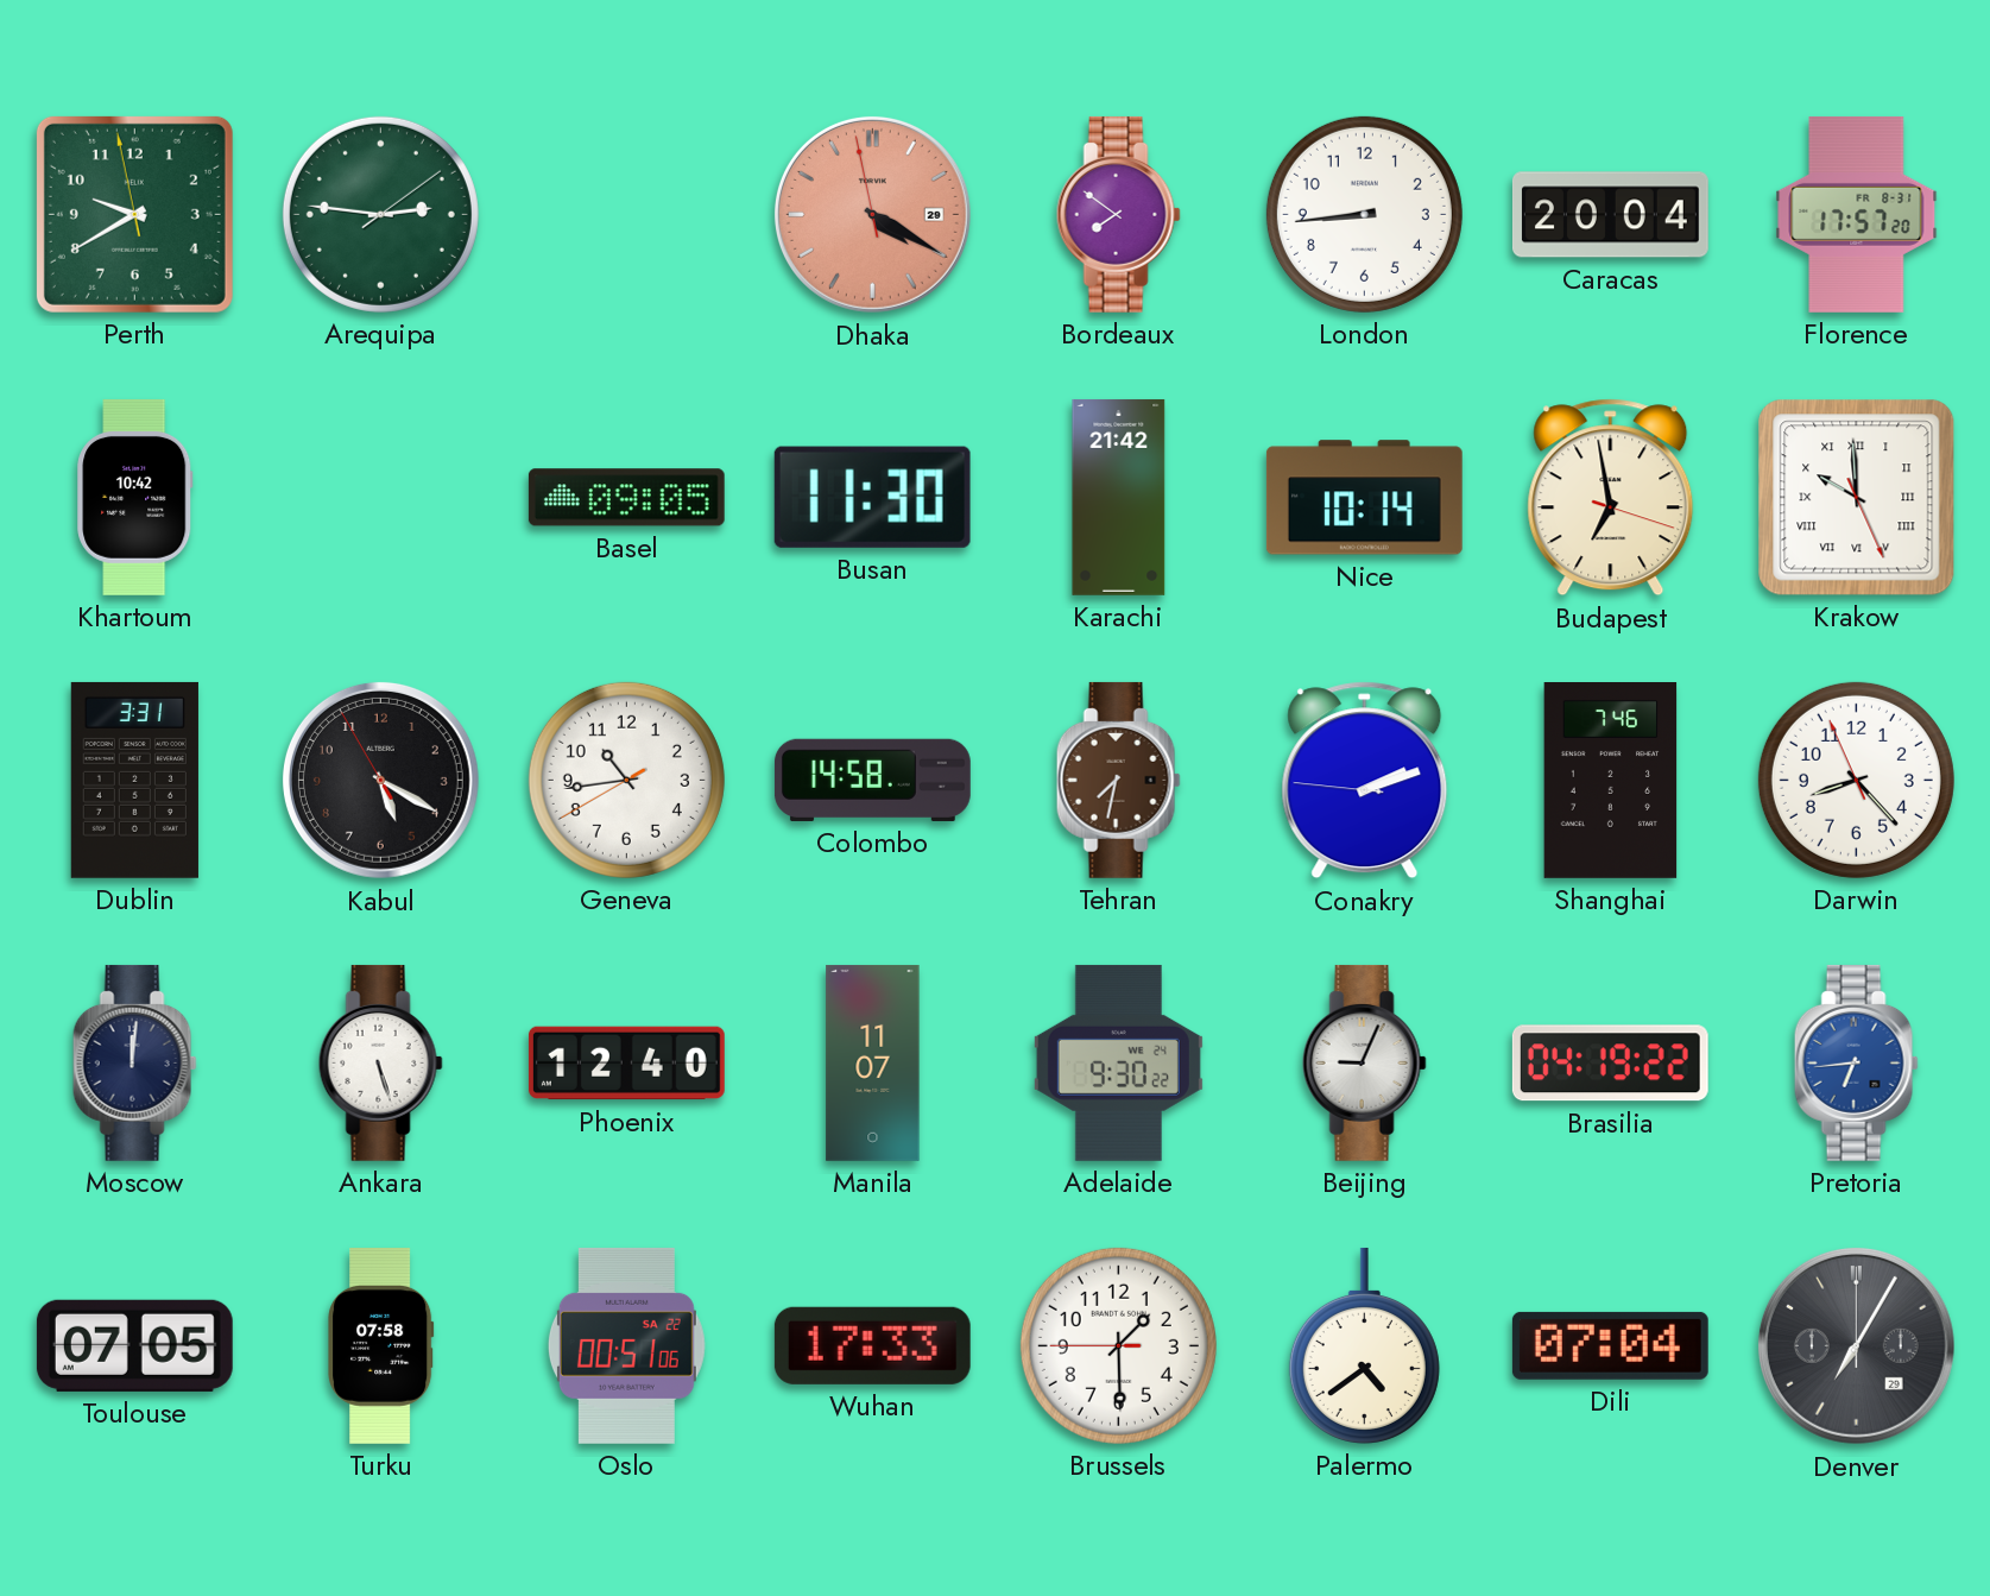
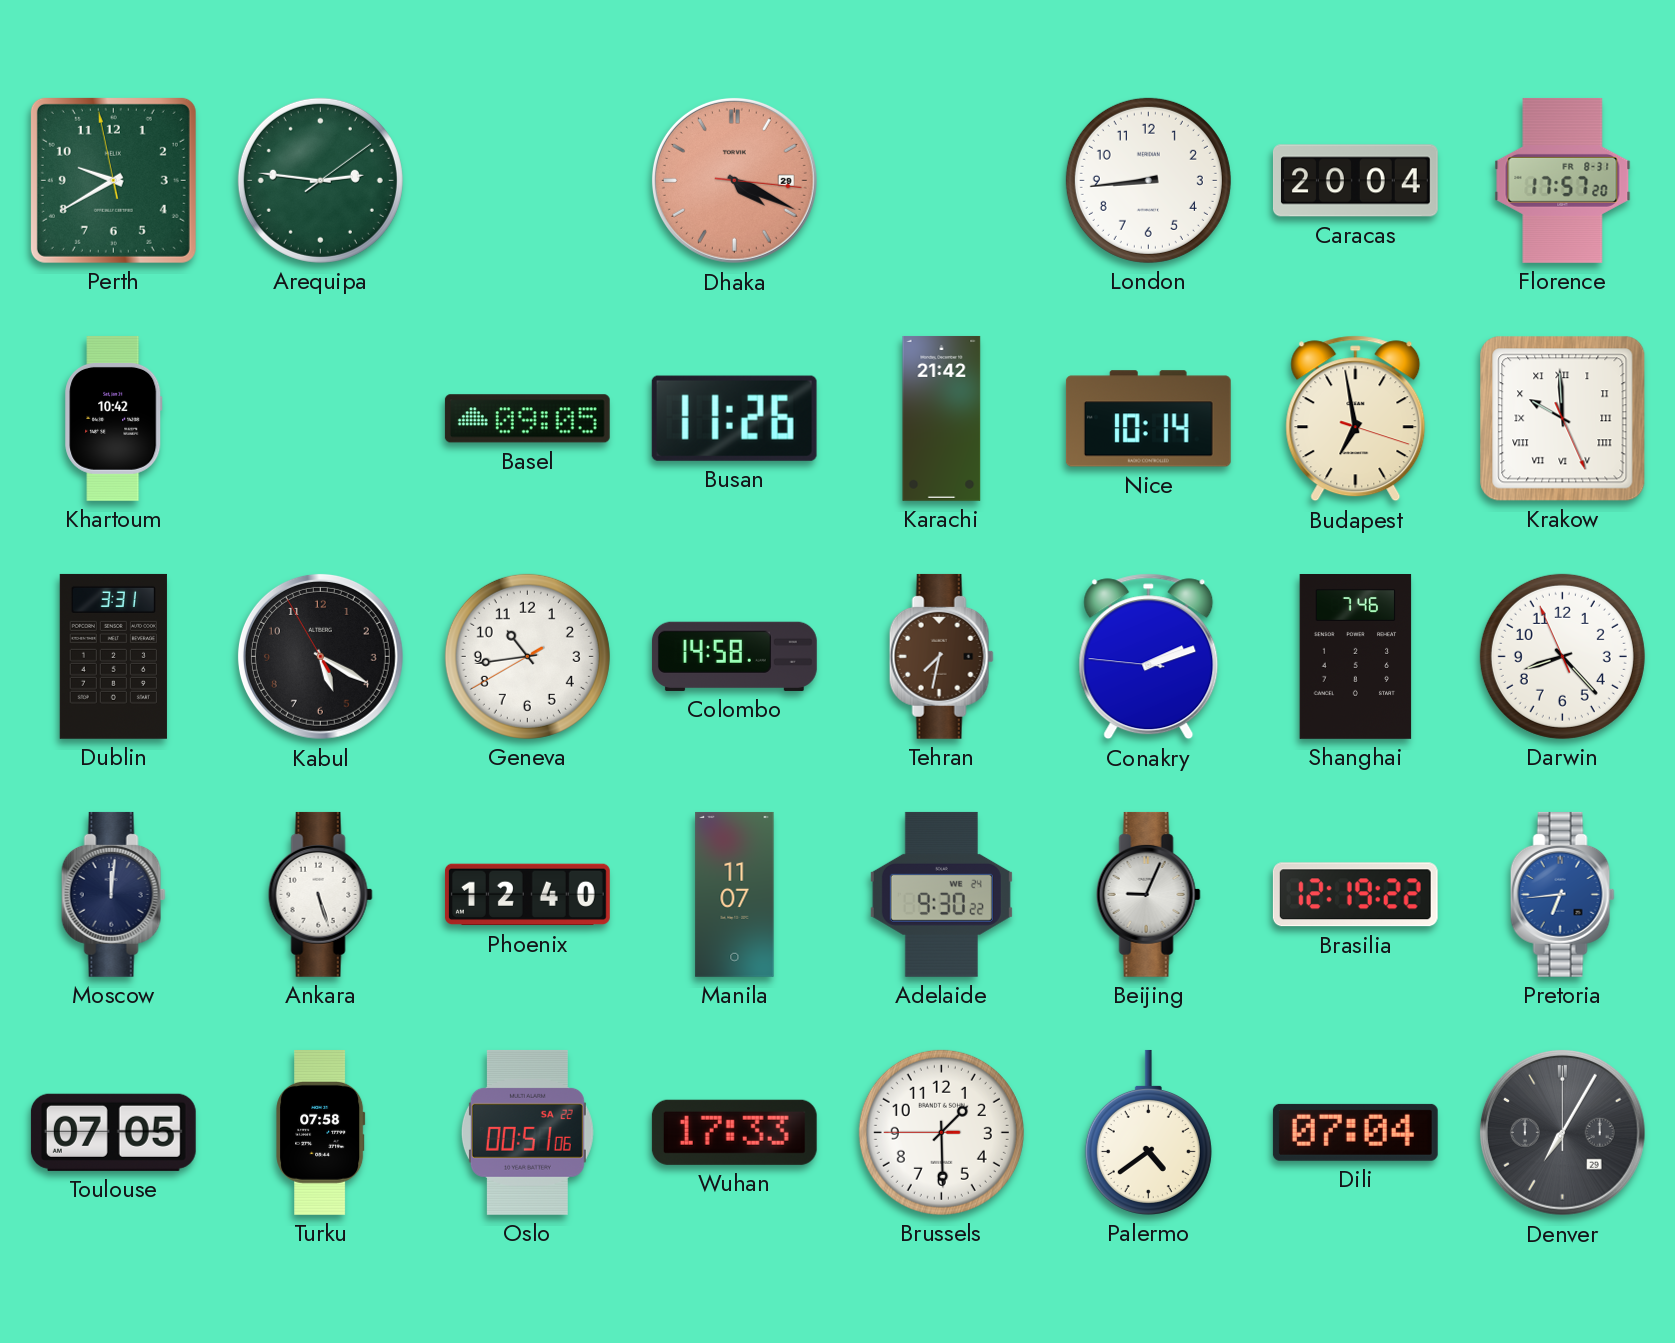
Dhaka: 4:19:58 -> 4:19:16 (734, 180)
Bordeaux: 7:51 -> none (1118, 214)
Busan: 11:30 -> 11:26 (734, 418)
Brasilia: 04:19 -> 12:19 (1355, 895)
